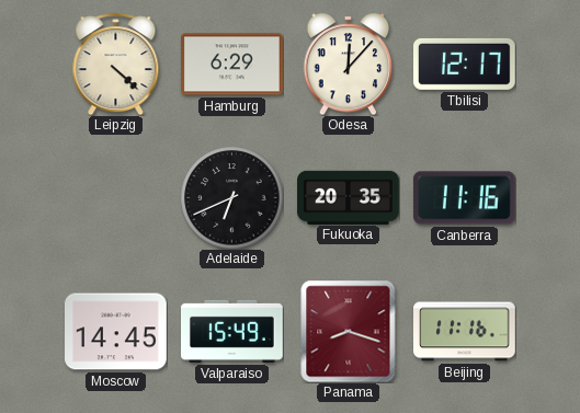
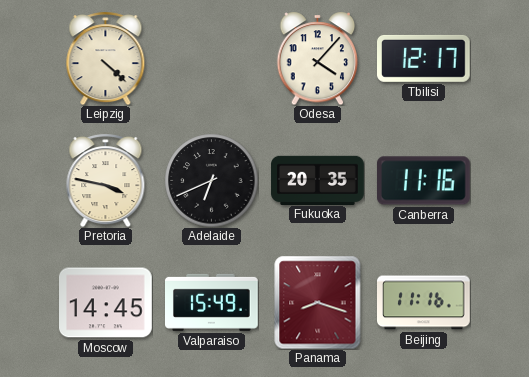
Hamburg: 6:29 -> none (232, 65)
Odesa: 12:07 -> 4:07 (318, 58)
Pretoria: none -> 3:47 (106, 181)
